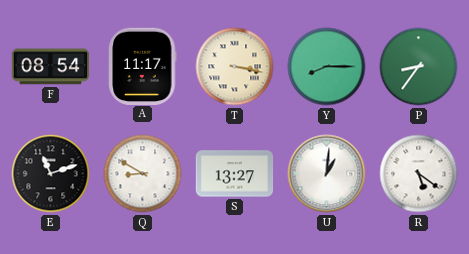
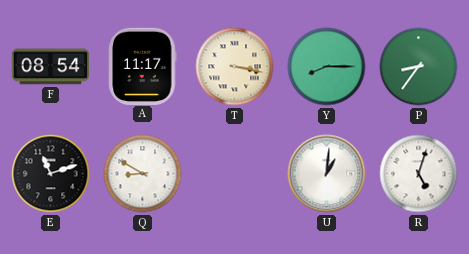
S: 13:27 -> none (235, 174)
R: 5:21 -> 5:03 (419, 174)
